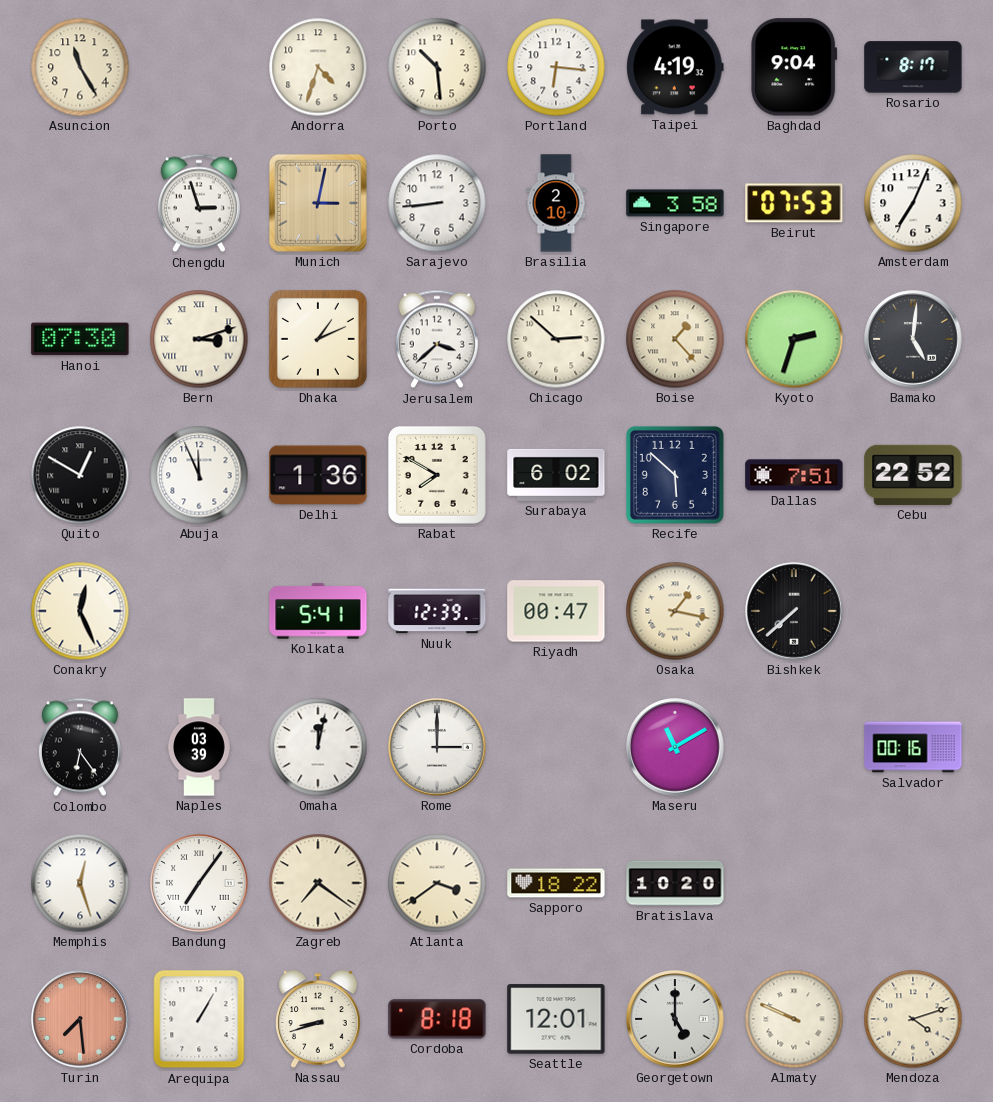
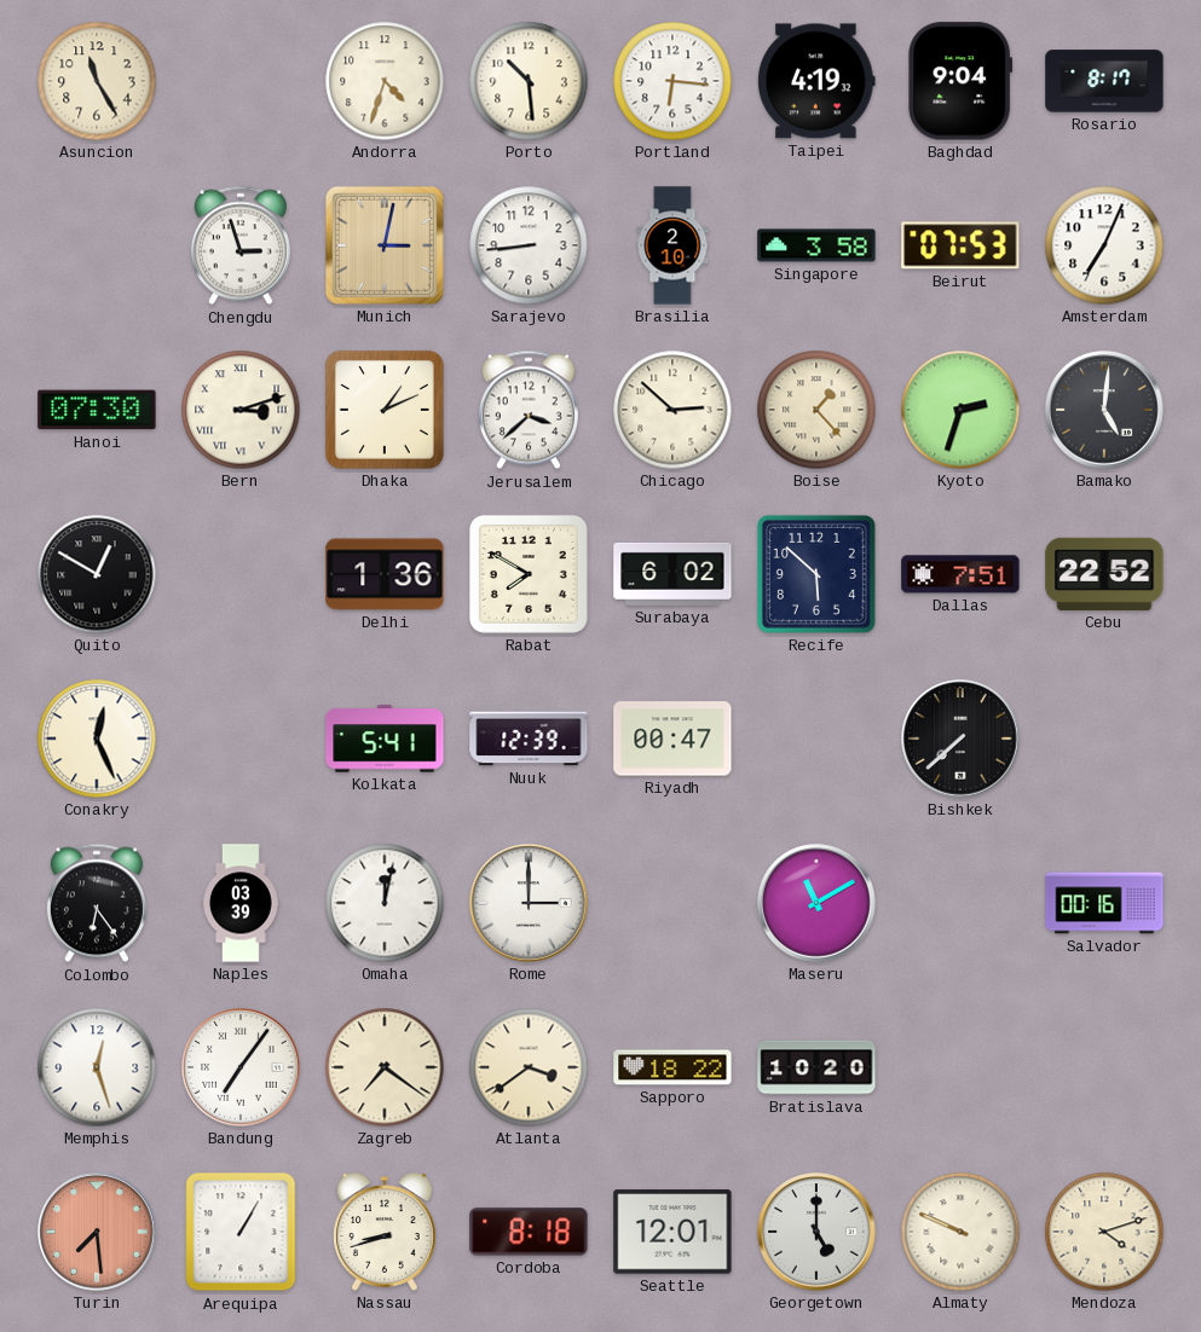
Abuja: 11:56 -> none (199, 475)
Osaka: 1:17 -> none (675, 611)
